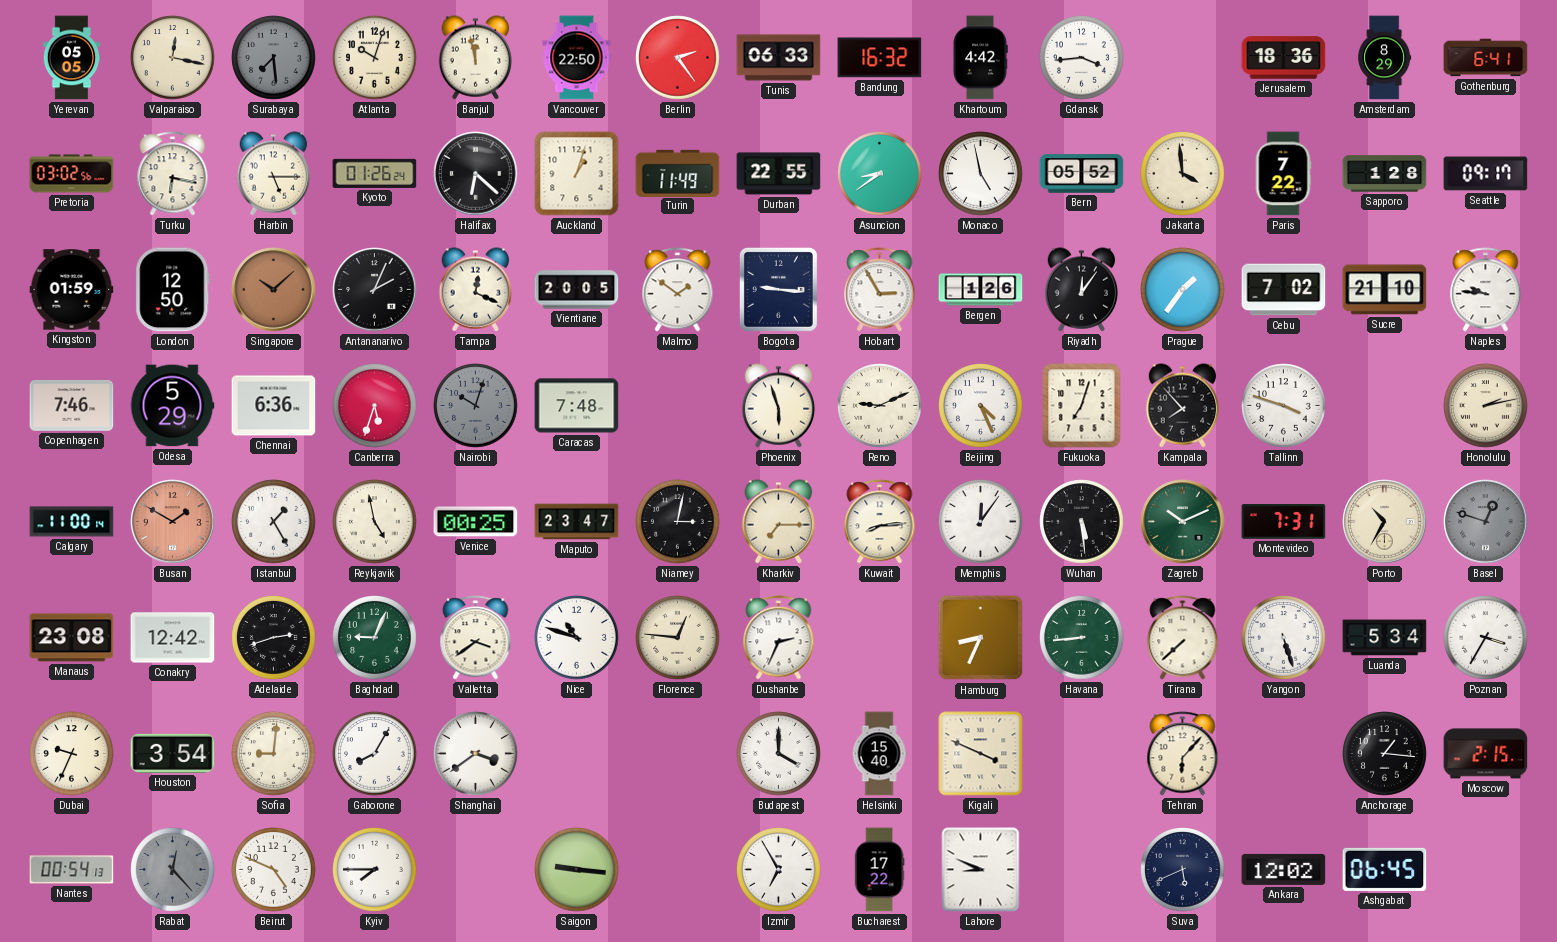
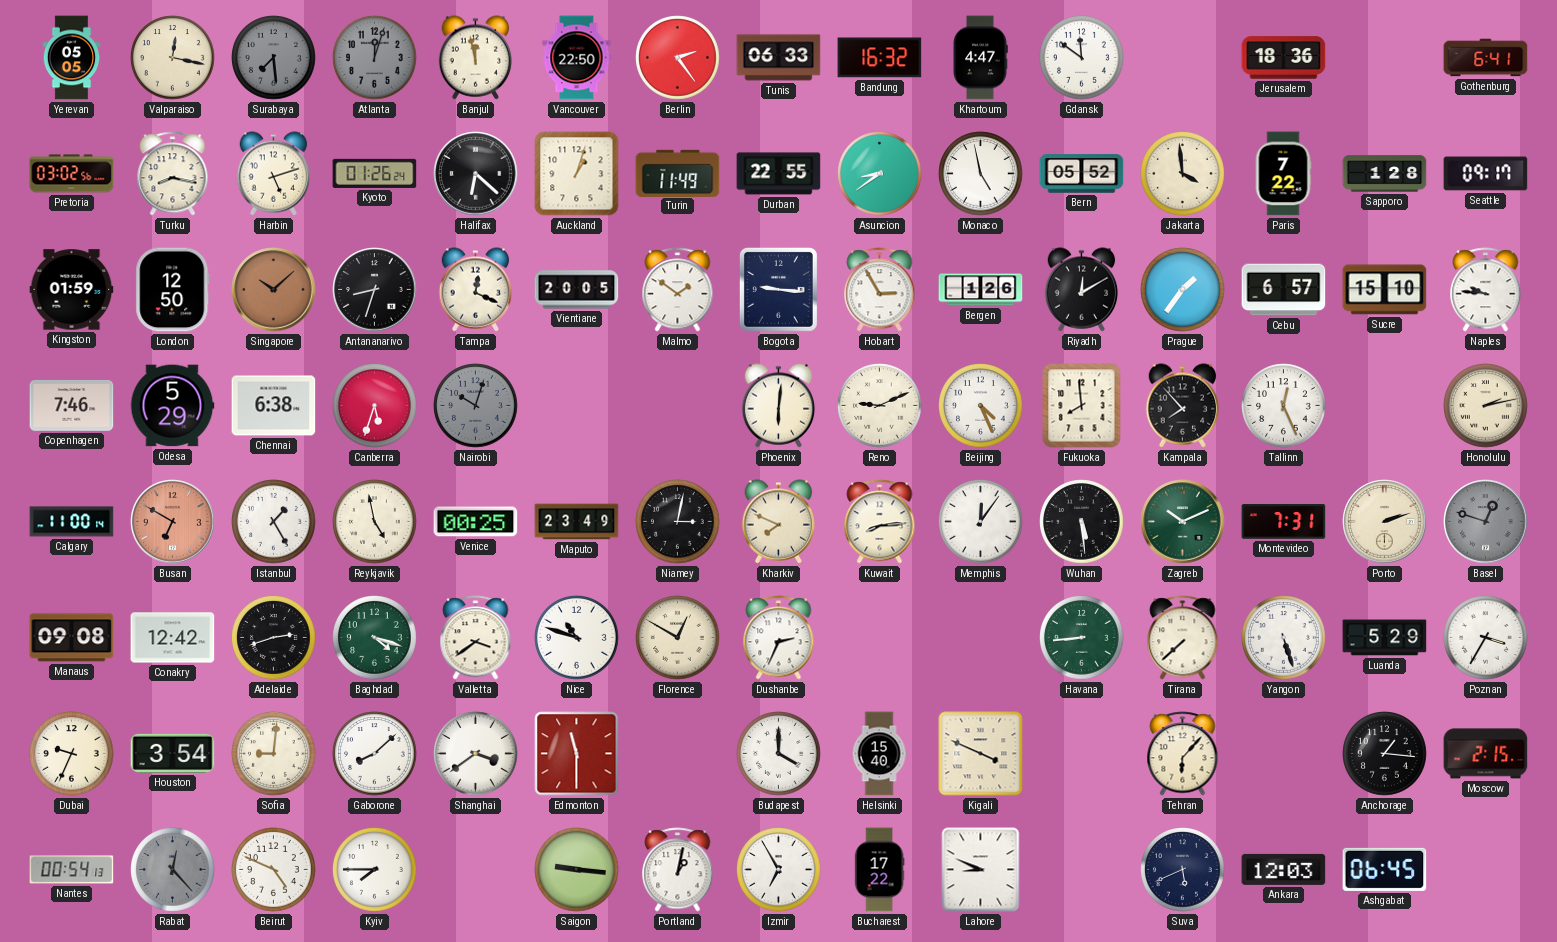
Atlanta: 10:03 -> 12:03 (375, 58)
Atlanta dial: cream -> grey (375, 58)
Khartoum: 4:42 -> 4:47 (980, 58)
Gdansk: 3:44 -> 11:51 (1082, 58)
Amsterdam: 8:29 -> none (1385, 58)
Turku: 6:17 -> 8:17 (173, 174)
Harbin: 5:15 -> 5:12 (274, 174)
Antananarivo: 2:04 -> 8:33 (375, 290)
Riyadh: 12:06 -> 12:10 (1082, 290)
Cebu: 7:02 -> 6:57 (1284, 290)
Sucre: 21:10 -> 15:10 (1385, 290)
Chennai: 6:36 -> 6:38 (274, 406)
Caracas: 7:48 -> none (577, 406)
Phoenix: 5:57 -> 6:01 (779, 406)
Fukuoka: 7:03 -> 7:59 (1082, 406)
Tallinn: 3:48 -> 12:26 (1284, 406)
Busan: 1:50 -> 6:50 (173, 522)
Maputo: 23:47 -> 23:49 (577, 522)
Kharkiv: 7:15 -> 7:49 (779, 522)
Porto: 10:35 -> 2:12 (1385, 522)
Manaus: 23:08 -> 09:08 (72, 638)
Baghdad: 9:04 -> 4:18 (375, 638)
Florence: 12:46 -> 12:50 (678, 638)
Hamburg: 8:34 -> none (981, 638)
Luanda: 5:34 -> 5:29 (1385, 638)
Gaborone: 8:05 -> 8:08 (375, 754)
Edmonton: none -> 11:30 (577, 754)
Portland: none -> 1:02 (678, 870)
Ankara: 12:02 -> 12:03 (1284, 869)
